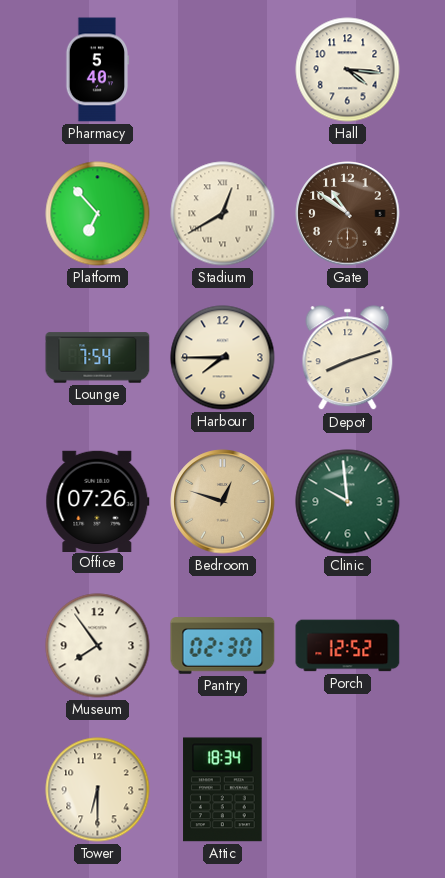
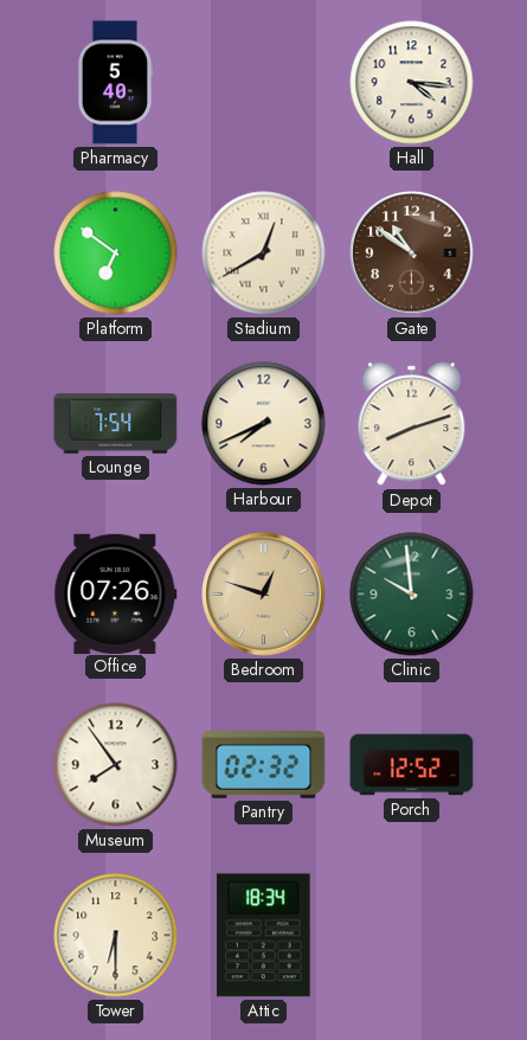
Platform: 6:53 -> 6:51 (116, 253)
Harbour: 7:45 -> 7:41 (264, 424)
Pantry: 02:30 -> 02:32 (264, 765)
